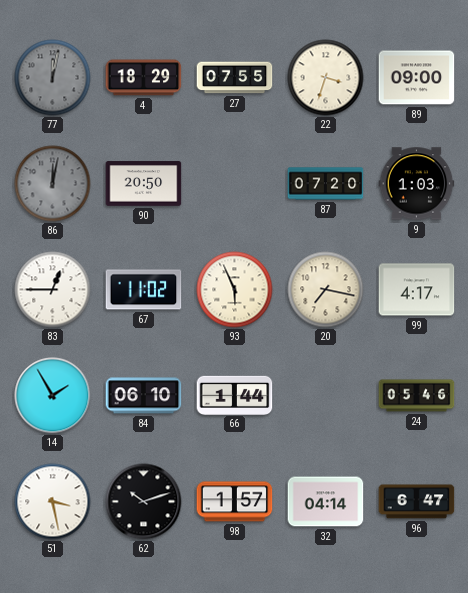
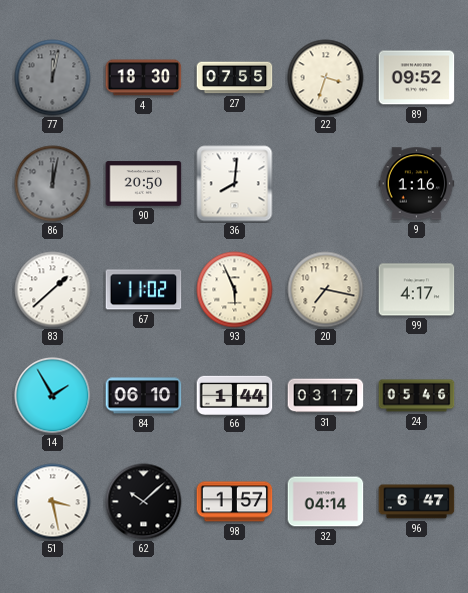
4: 18:29 -> 18:30 (144, 78)
89: 09:00 -> 09:52 (417, 78)
36: none -> 8:01 (235, 184)
87: 07:20 -> none (326, 184)
9: 1:03 -> 1:16 (417, 184)
83: 12:45 -> 1:38 (53, 290)
31: none -> 03:17 (326, 396)
62: 10:12 -> 10:08 (144, 502)
